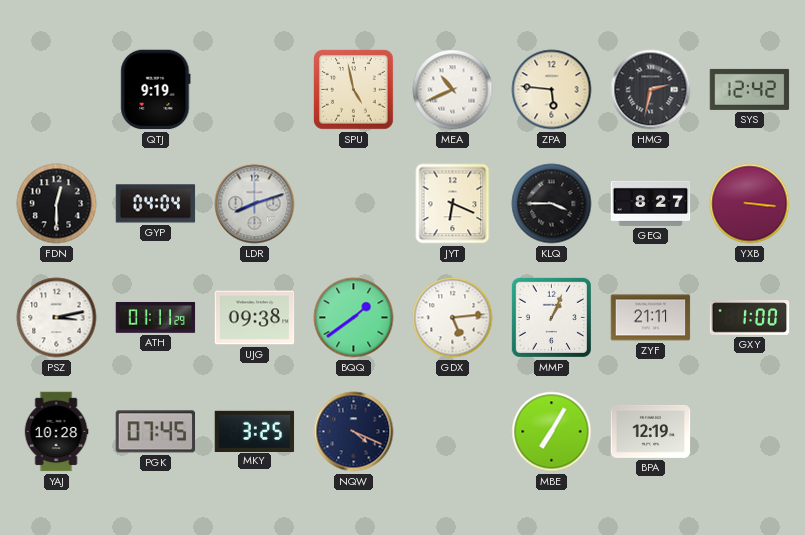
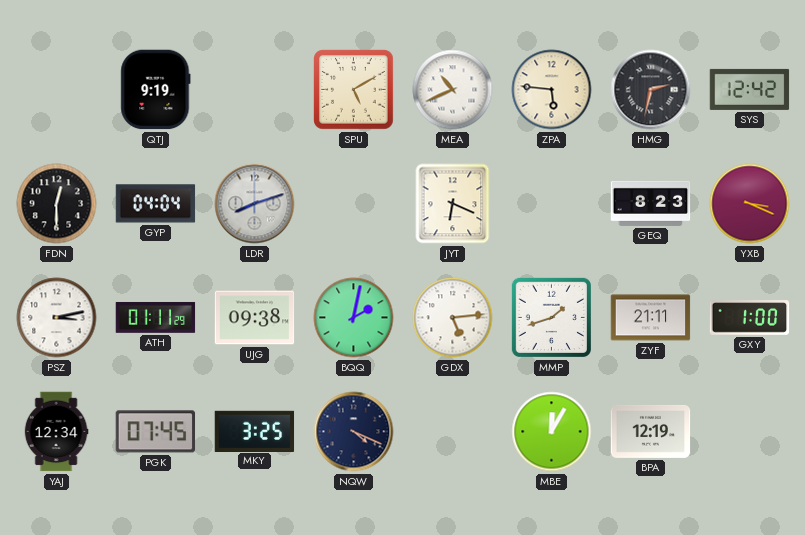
SPU: 4:58 -> 5:10 (354, 90)
KLQ: 3:45 -> none (552, 204)
GEQ: 8:27 -> 8:23 (651, 203)
YXB: 3:16 -> 3:19 (750, 204)
BQQ: 1:39 -> 2:02 (354, 318)
MMP: 1:04 -> 1:42 (551, 317)
YAJ: 10:28 -> 12:34 (56, 432)
MBE: 7:05 -> 12:05 (552, 432)
